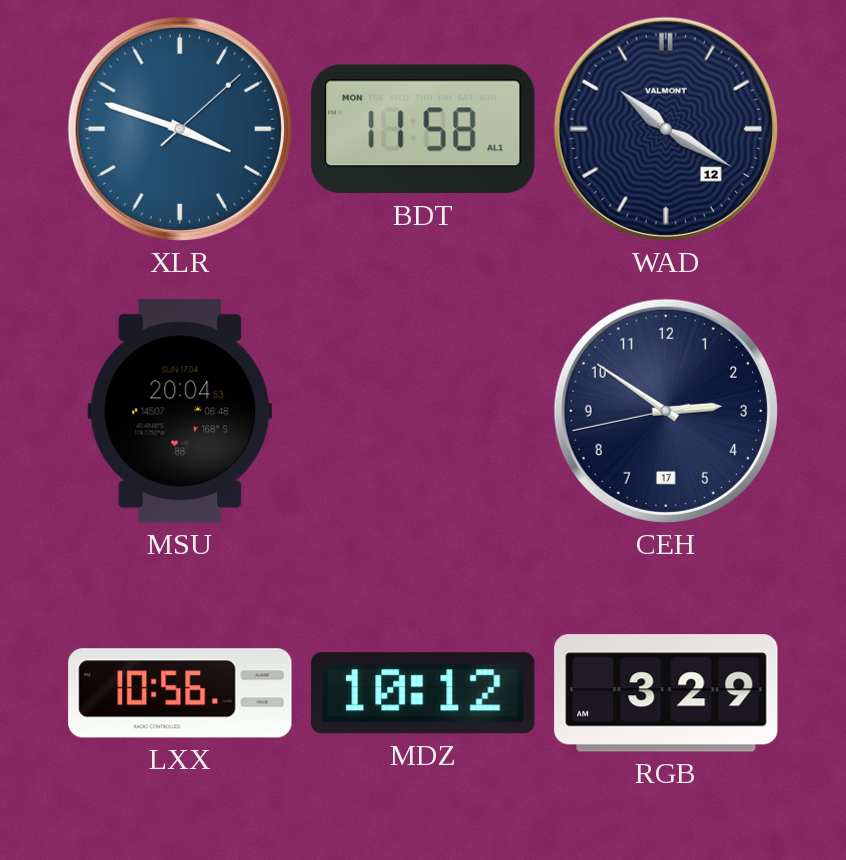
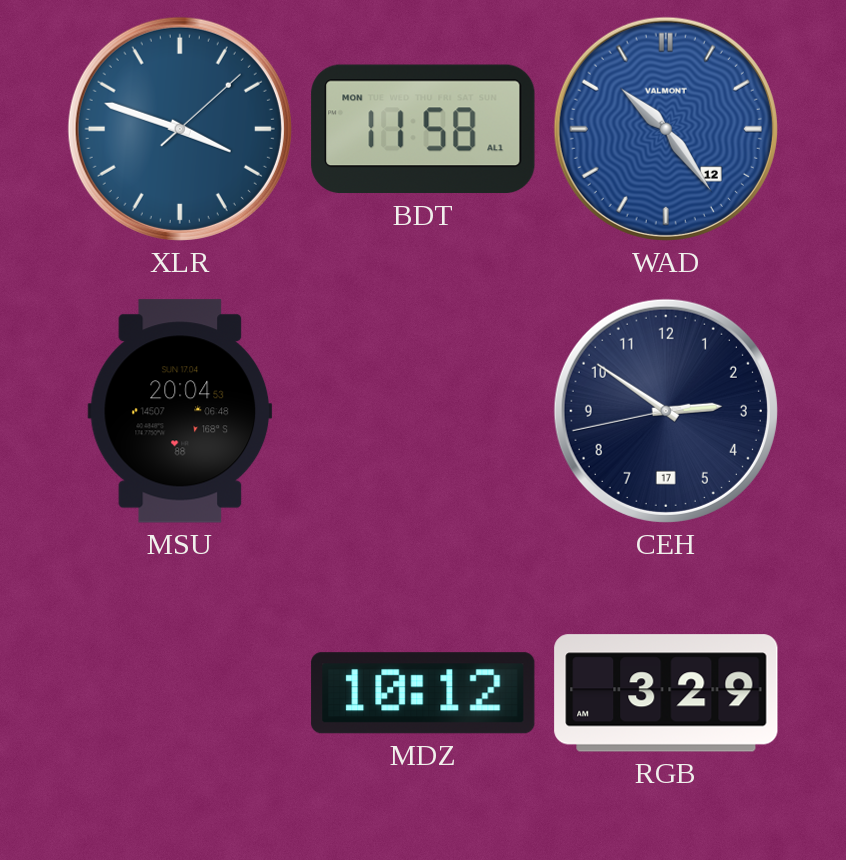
WAD: 10:20 -> 10:24 (666, 129)
WAD dial: navy -> blue (666, 129)
LXX: 10:56 -> none (180, 693)
